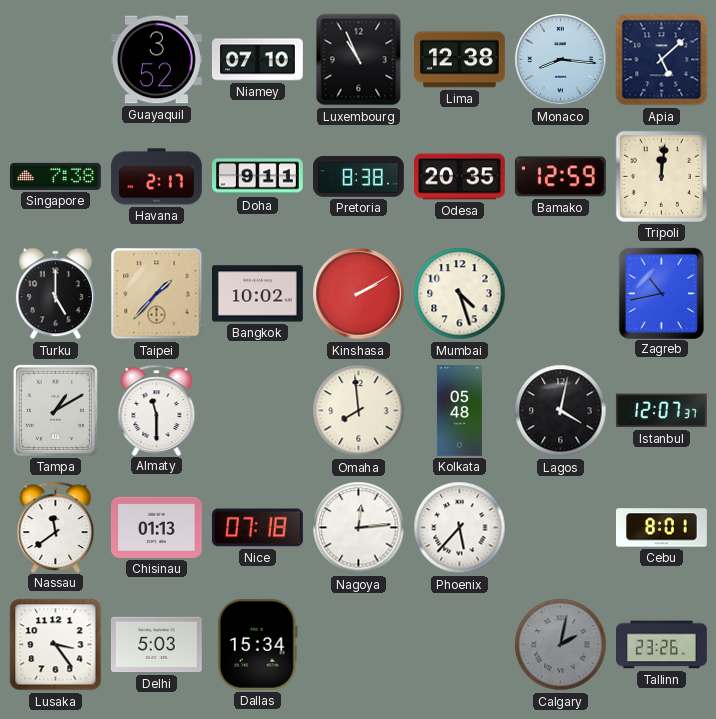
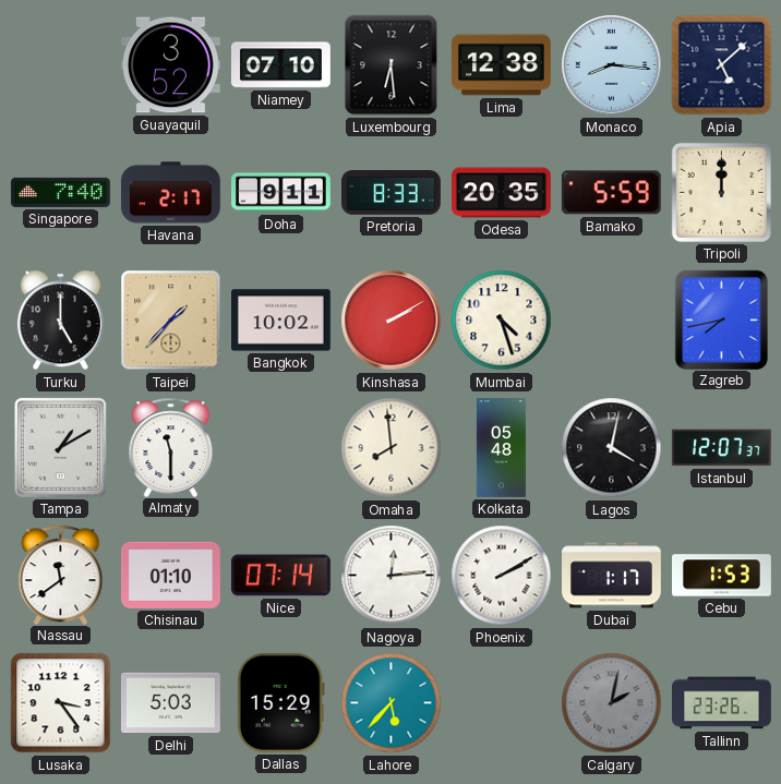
Luxembourg: 10:56 -> 6:29 (392, 65)
Singapore: 7:38 -> 7:40 (60, 192)
Pretoria: 8:38 -> 8:33 (392, 193)
Bamako: 12:59 -> 5:59 (611, 193)
Tripoli: 12:01 -> 12:00 (721, 192)
Zagreb: 10:43 -> 7:43 (721, 319)
Chisinau: 01:13 -> 01:10 (170, 575)
Nice: 07:18 -> 07:14 (280, 576)
Phoenix: 5:37 -> 2:10 (502, 576)
Dubai: none -> 1:17 (612, 576)
Cebu: 8:01 -> 1:53 (722, 576)
Dallas: 15:34 -> 15:29 (280, 702)
Lahore: none -> 5:37 (392, 703)
